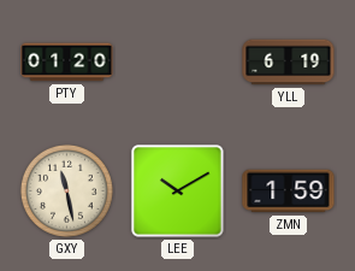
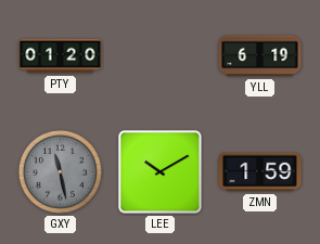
GXY dial: cream -> grey (60, 171)
